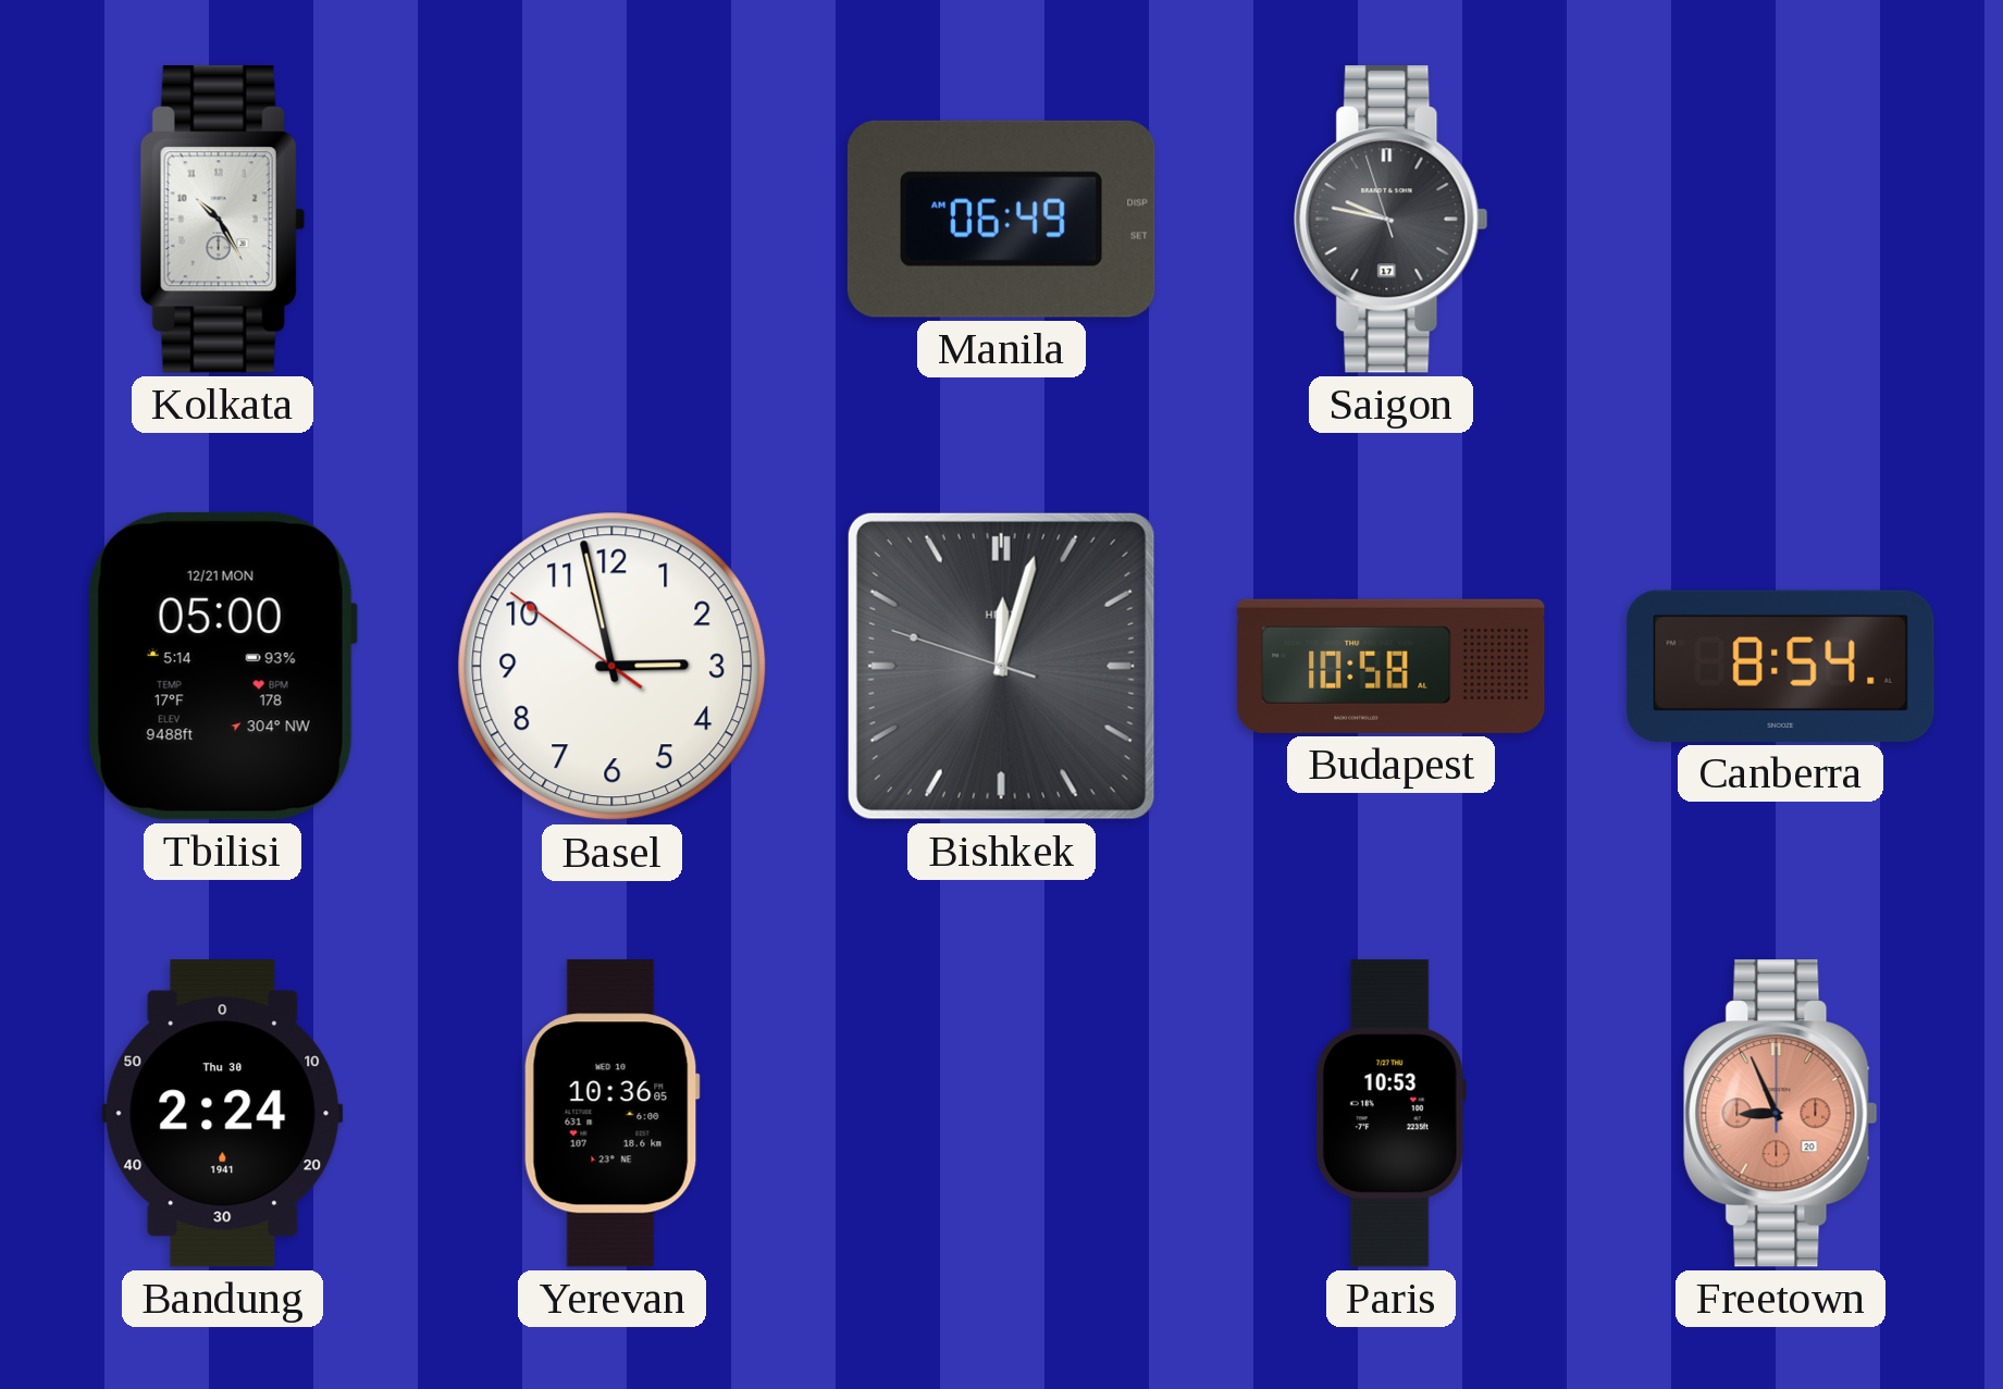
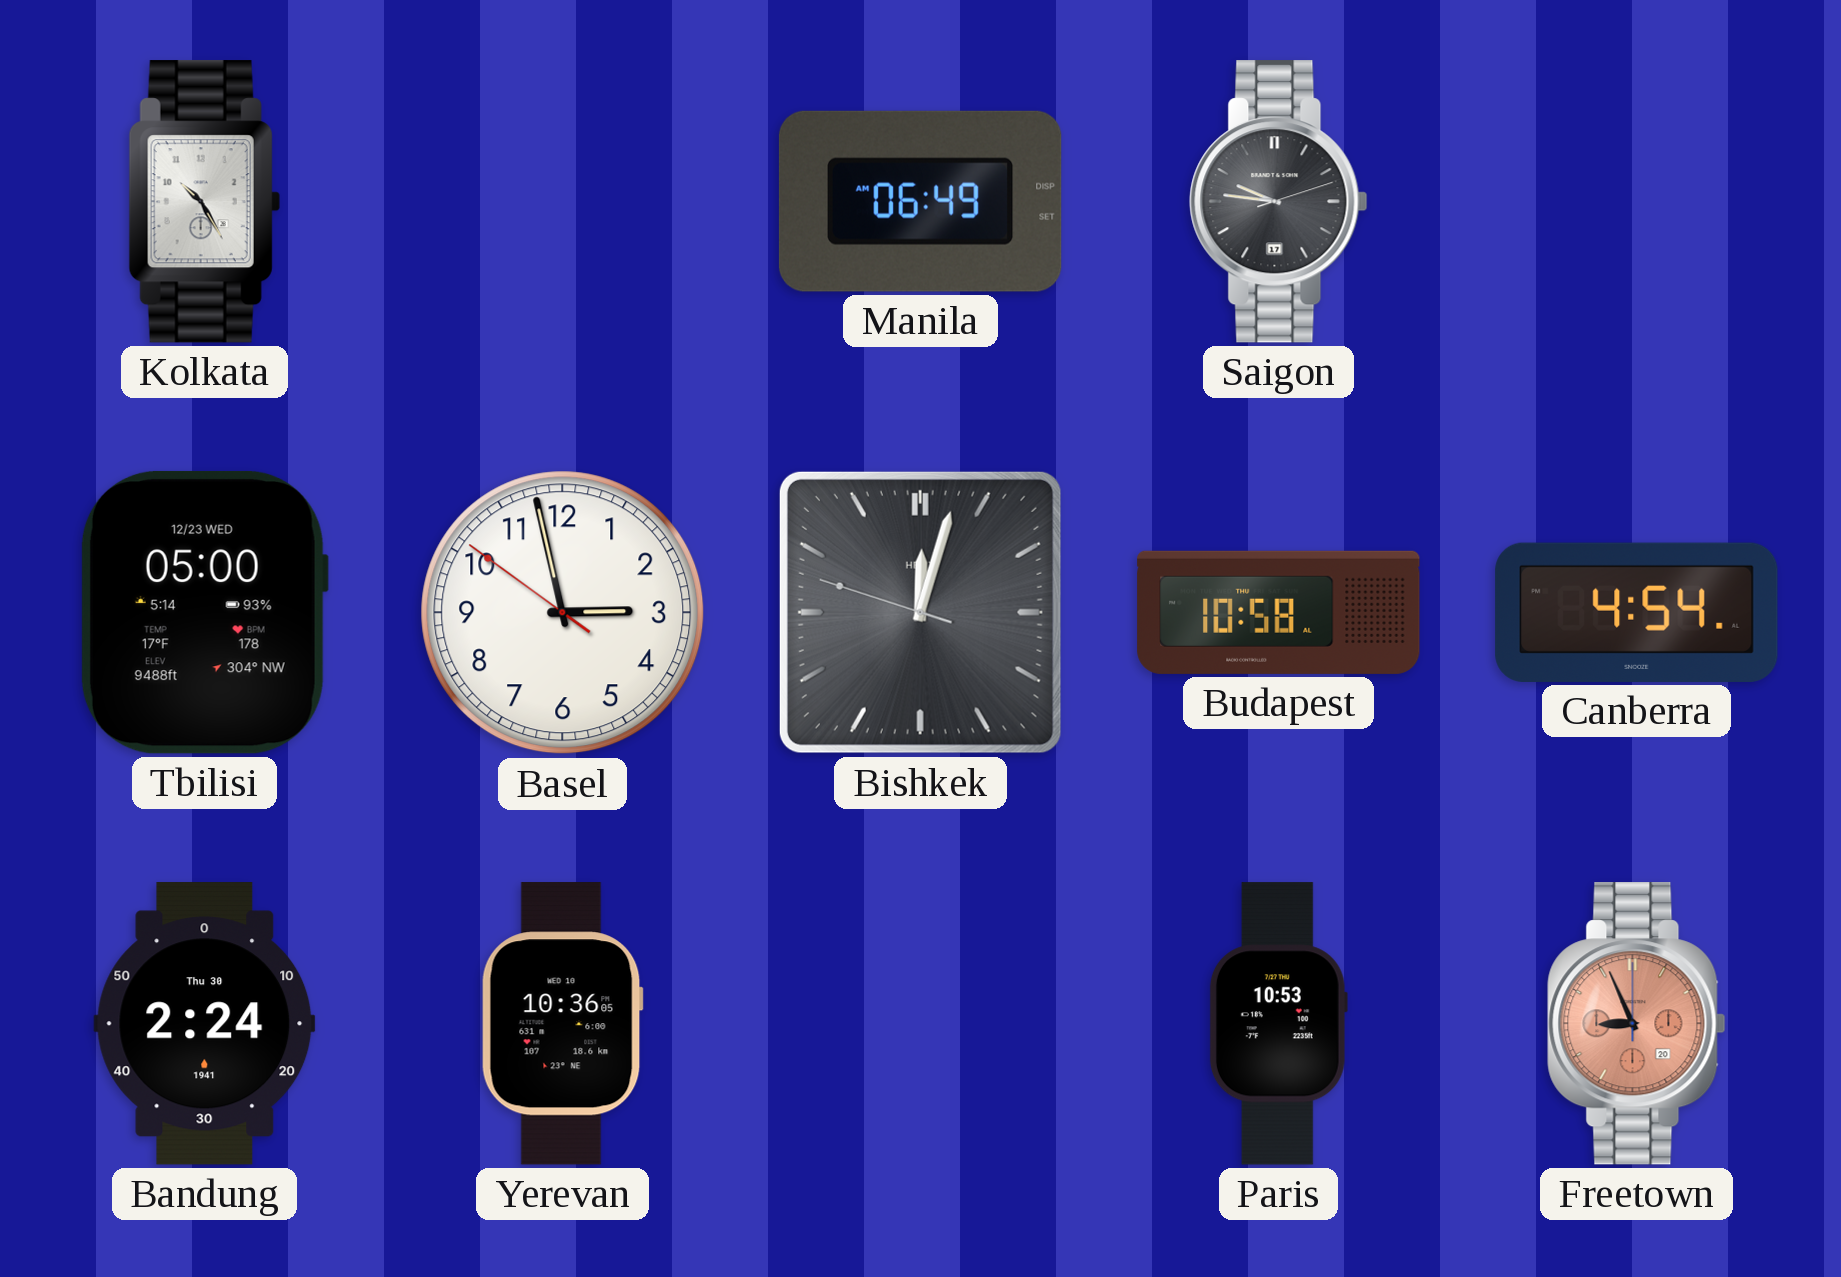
Saigon: 9:46:57 -> 9:46:12 (1279, 202)
Tbilisi date: 12/21 MON -> 12/23 WED (204, 612)
Canberra: 8:54 -> 4:54 (1637, 612)
